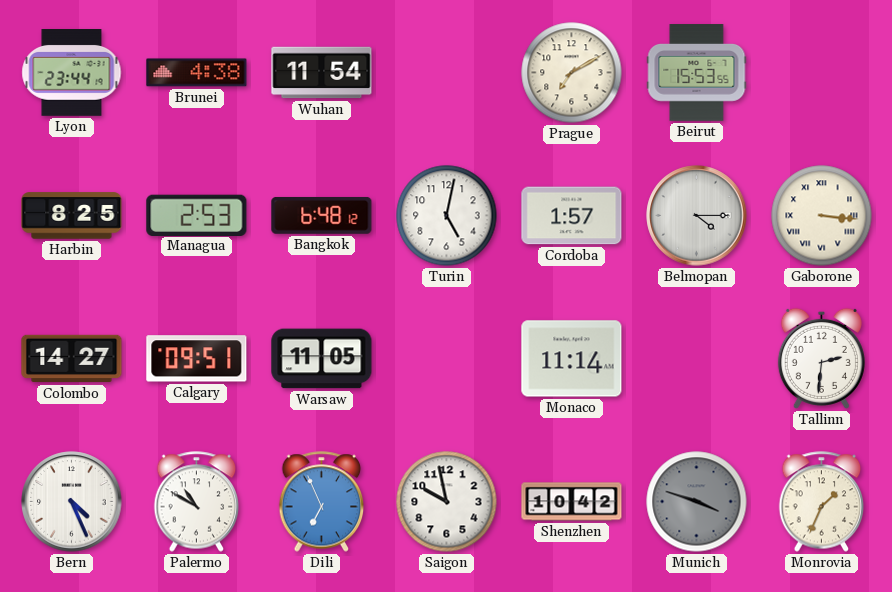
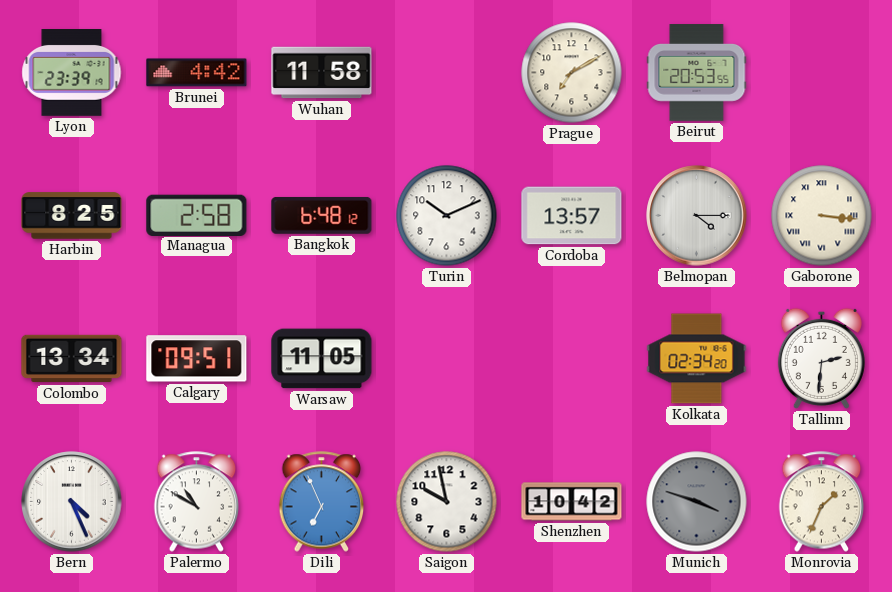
Lyon: 23:44 -> 23:39 (72, 73)
Brunei: 4:38 -> 4:42 (197, 73)
Wuhan: 11:54 -> 11:58 (322, 73)
Beirut: 15:53 -> 20:53 (697, 73)
Managua: 2:53 -> 2:58 (197, 215)
Turin: 5:02 -> 10:11 (447, 216)
Cordoba: 1:57 -> 13:57 (572, 216)
Colombo: 14:27 -> 13:34 (72, 359)
Monaco: 11:14 -> none (572, 359)
Kolkata: none -> 02:34 (697, 359)
